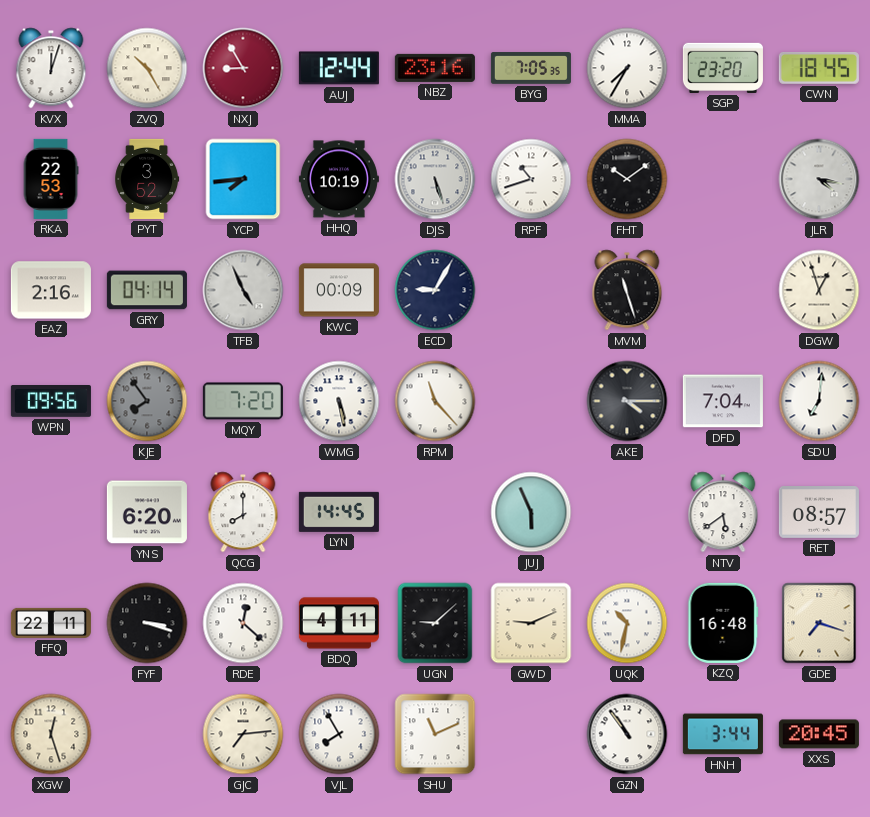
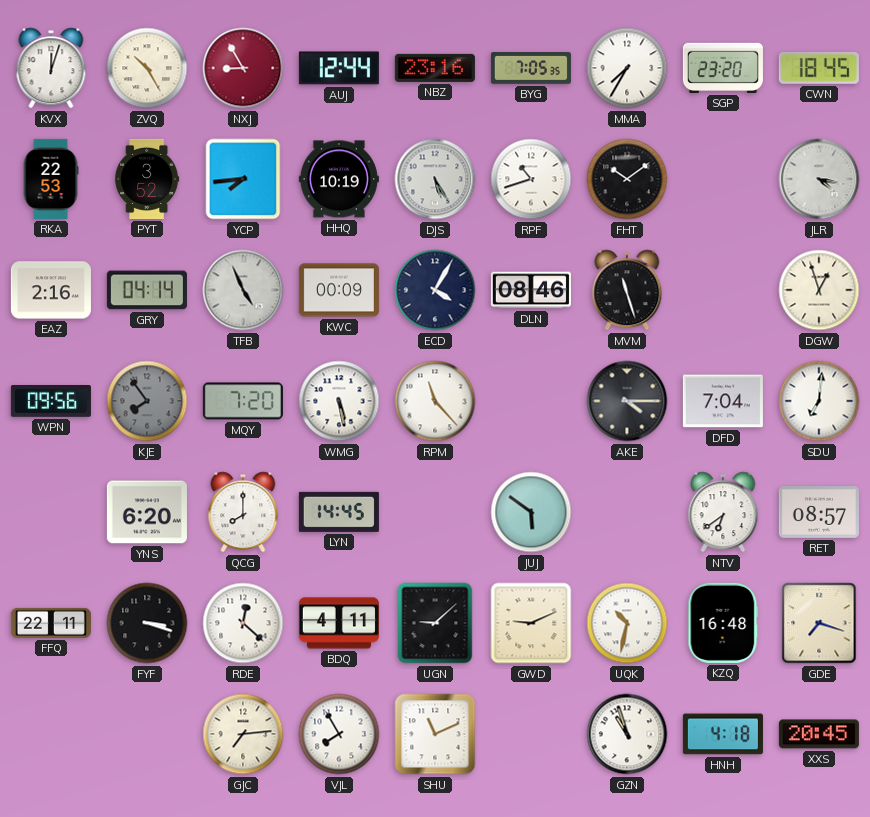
DJS: 5:27 -> 5:25 (435, 179)
ECD: 9:05 -> 4:05 (435, 290)
DLN: none -> 08:46 (531, 290)
JUJ: 5:56 -> 5:51 (531, 512)
NTV: 5:39 -> 6:39 (723, 512)
XGW: 12:27 -> none (51, 734)
GZN: 10:54 -> 10:57 (627, 734)
HNH: 3:44 -> 4:18 (723, 734)
